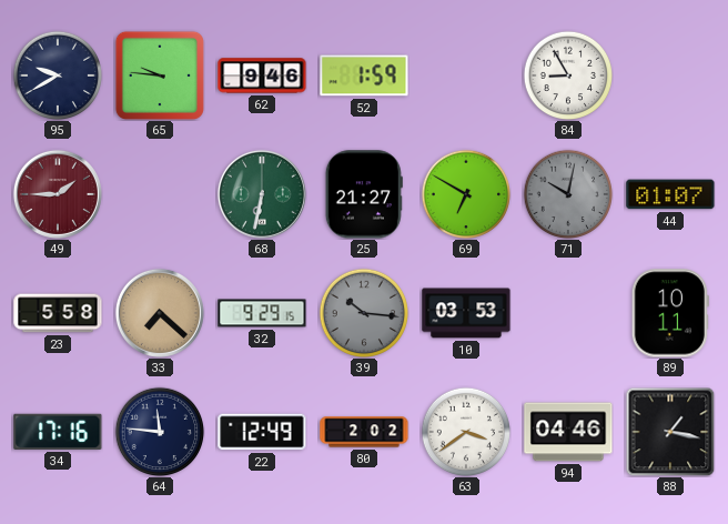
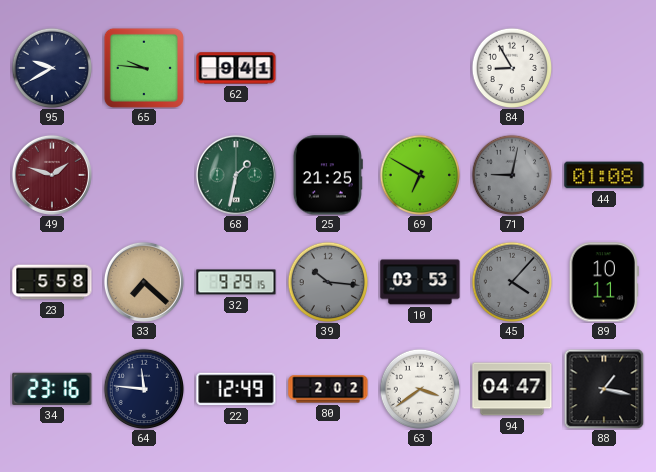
62: 9:46 -> 9:41 (236, 68)
52: 1:59 -> none (364, 75)
49: 1:45 -> 1:48 (52, 175)
68: 6:32 -> 1:32 (236, 175)
25: 21:27 -> 21:25 (328, 175)
71: 10:02 -> 9:02 (512, 175)
44: 01:07 -> 01:08 (604, 175)
45: none -> 4:07 (512, 282)
34: 17:16 -> 23:16 (52, 389)
94: 04:46 -> 04:47 (512, 389)
